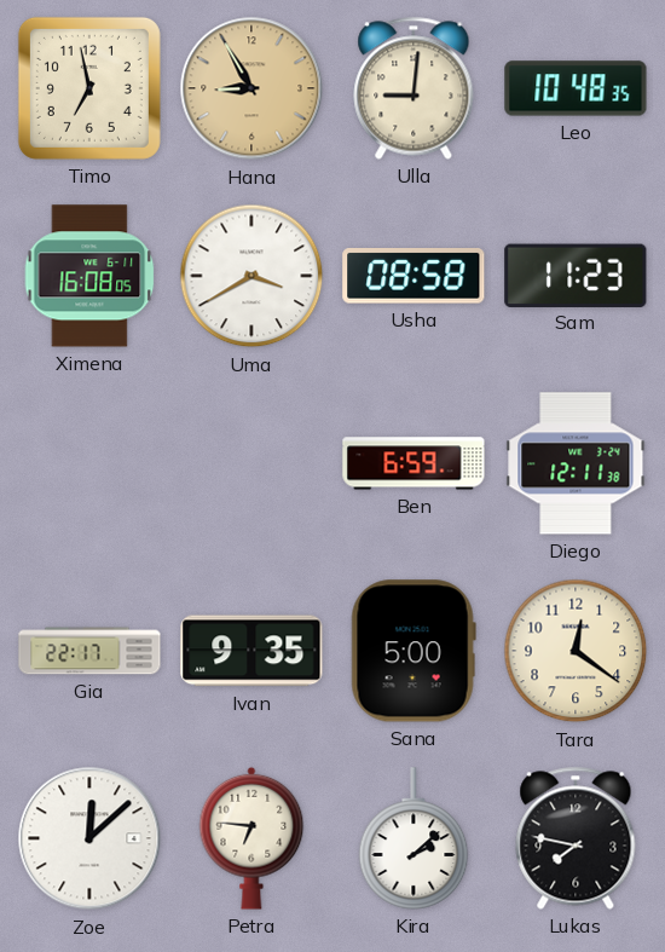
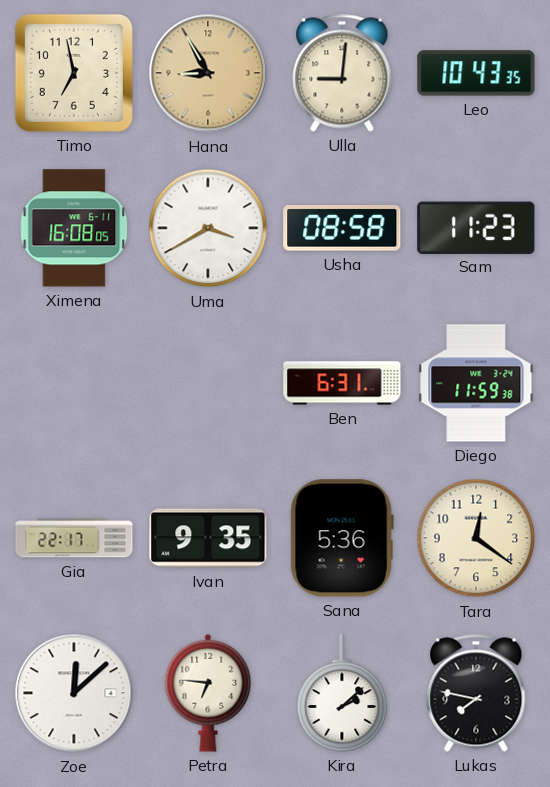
Leo: 10:48 -> 10:43 (476, 73)
Ben: 6:59 -> 6:31 (342, 383)
Diego: 12:11 -> 11:59 (476, 383)
Sana: 5:00 -> 5:36 (342, 538)
